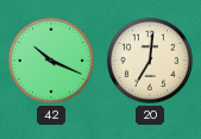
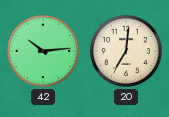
42: 10:19 -> 10:14 (43, 51)
